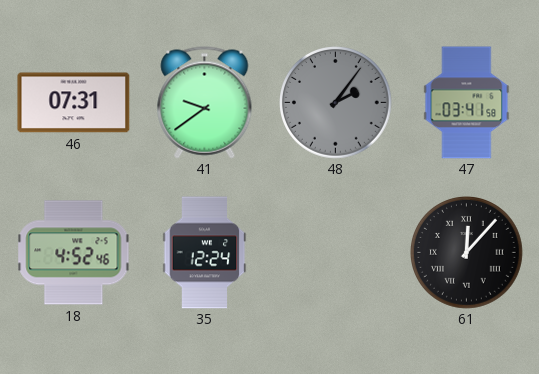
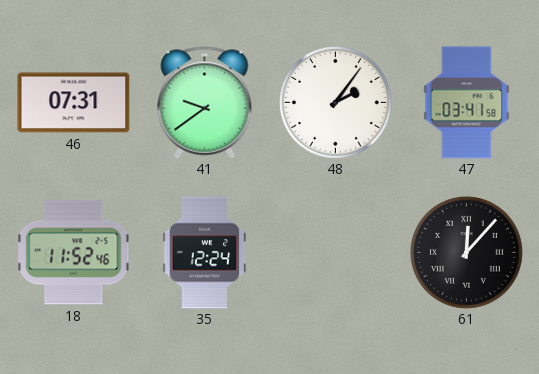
48 dial: grey -> white (336, 103)
18: 4:52 -> 11:52 (74, 253)
